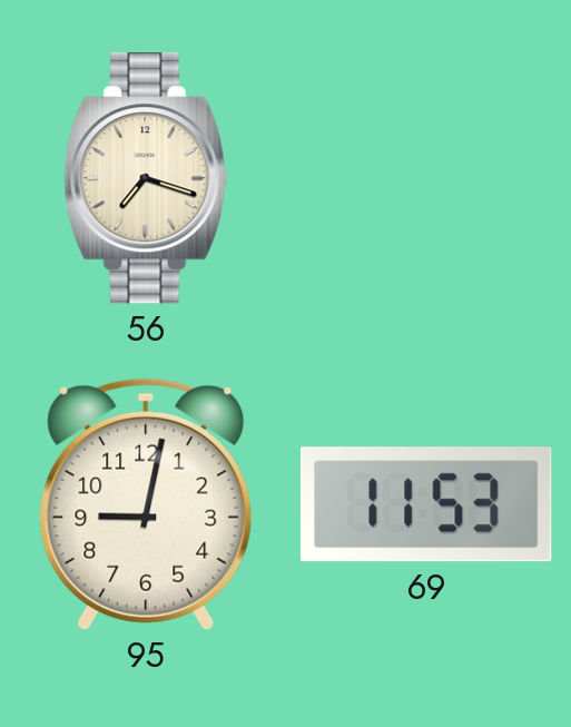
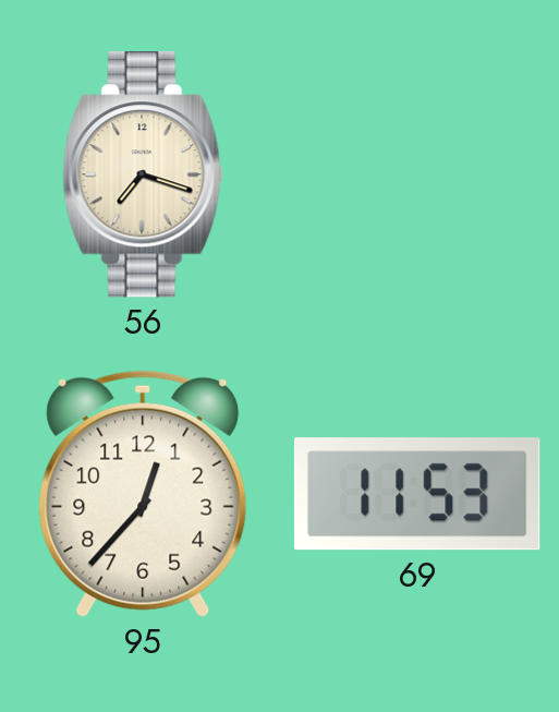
95: 9:02 -> 12:37 (143, 494)
